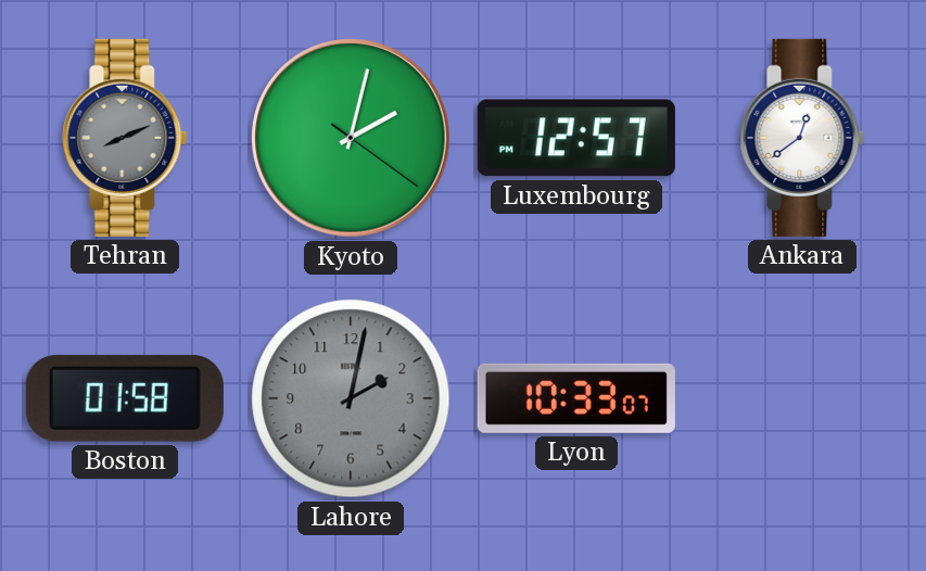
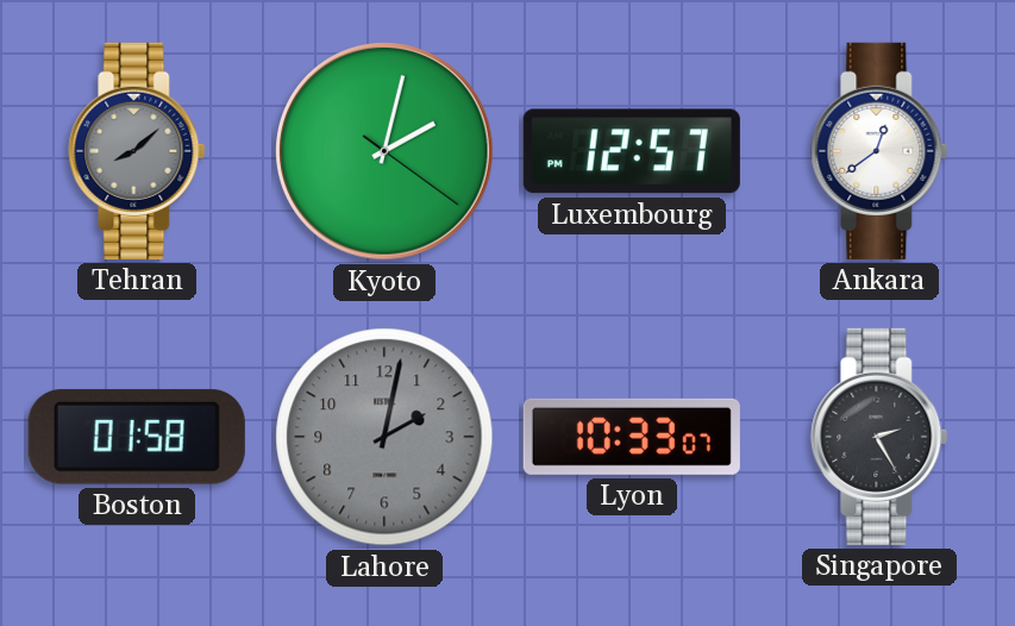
Tehran: 8:11 -> 8:08 (137, 151)
Singapore: none -> 2:25 (879, 437)
